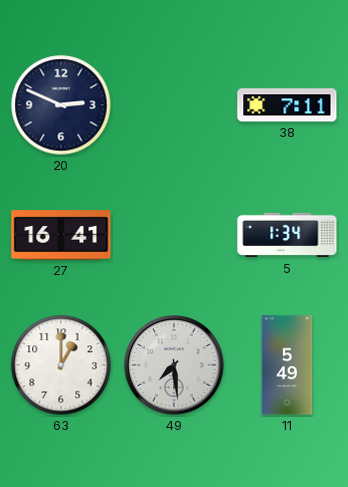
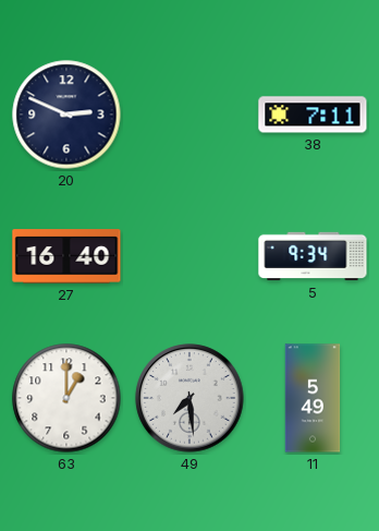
27: 16:41 -> 16:40 (66, 256)
5: 1:34 -> 9:34 (313, 256)
